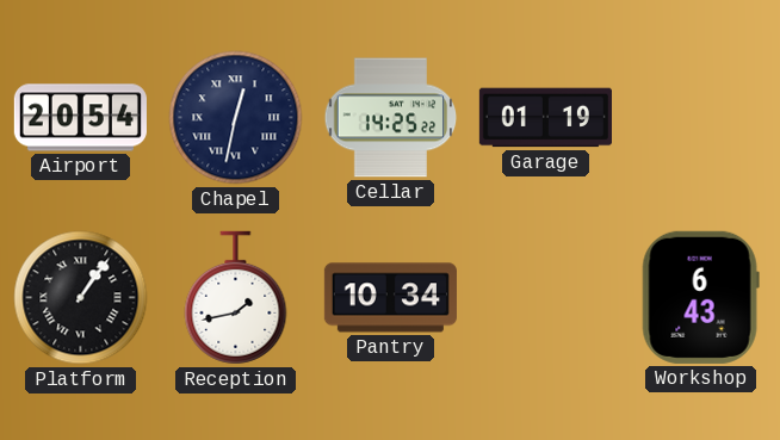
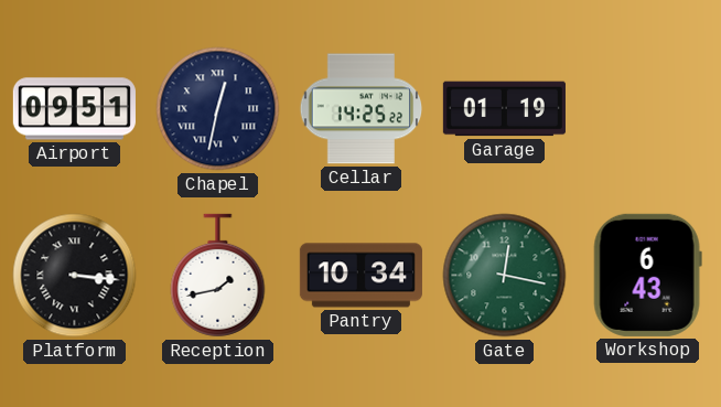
Airport: 20:54 -> 09:51 (74, 109)
Platform: 1:06 -> 3:16 (75, 276)
Gate: none -> 12:17 (505, 276)
